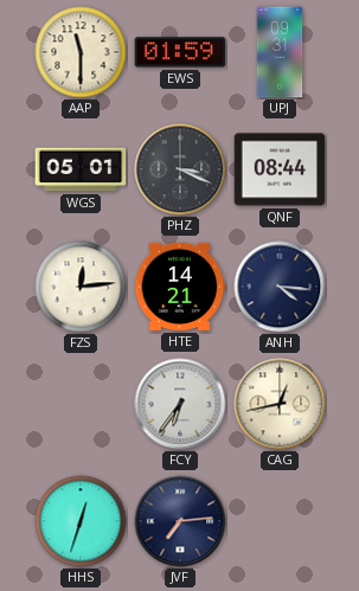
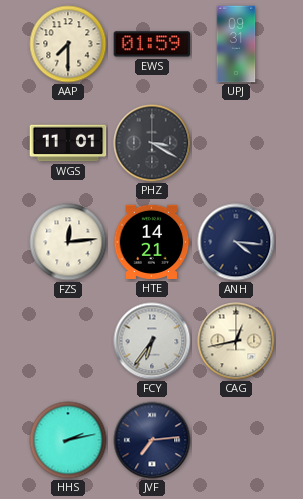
AAP: 11:30 -> 7:30 (68, 44)
WGS: 05:01 -> 11:01 (68, 143)
PHZ: 3:19 -> 3:20 (152, 143)
QNF: 08:44 -> none (280, 169)
HHS: 12:33 -> 2:13 (68, 440)
